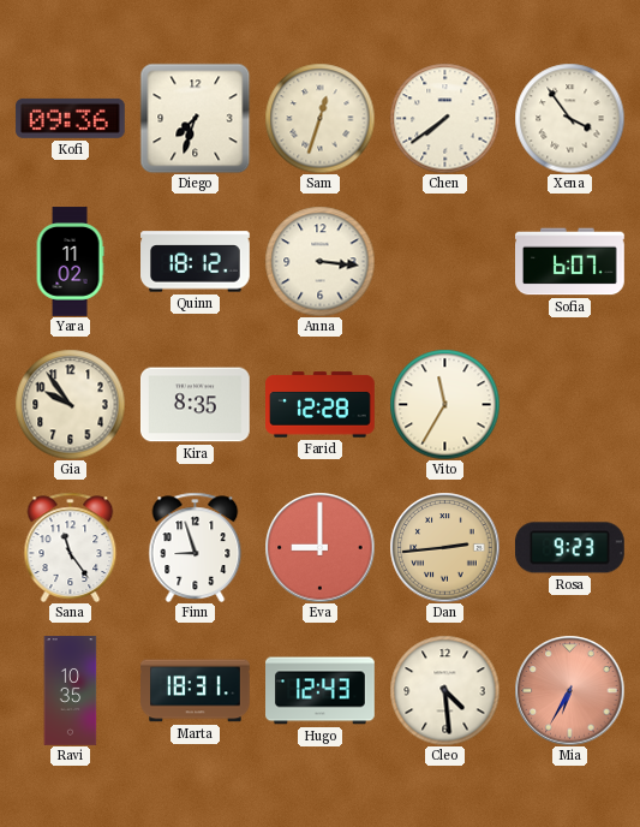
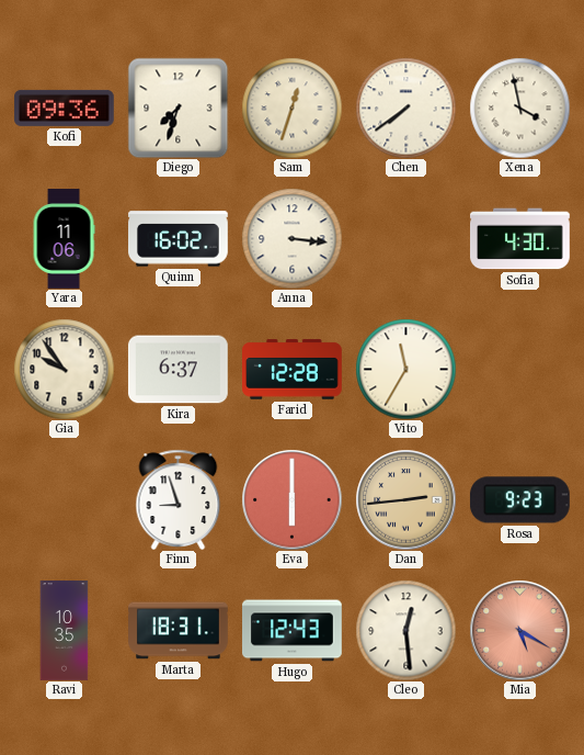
Xena: 3:54 -> 3:58 (519, 108)
Yara: 11:02 -> 11:06 (64, 239)
Quinn: 18:12 -> 16:02 (179, 239)
Sofia: 6:07 -> 4:30 (520, 239)
Kira: 8:35 -> 6:37 (178, 370)
Sana: 11:24 -> none (71, 547)
Eva: 9:00 -> 6:00 (291, 499)
Cleo: 4:29 -> 12:29 (405, 630)
Mia: 6:35 -> 5:20 (519, 630)
